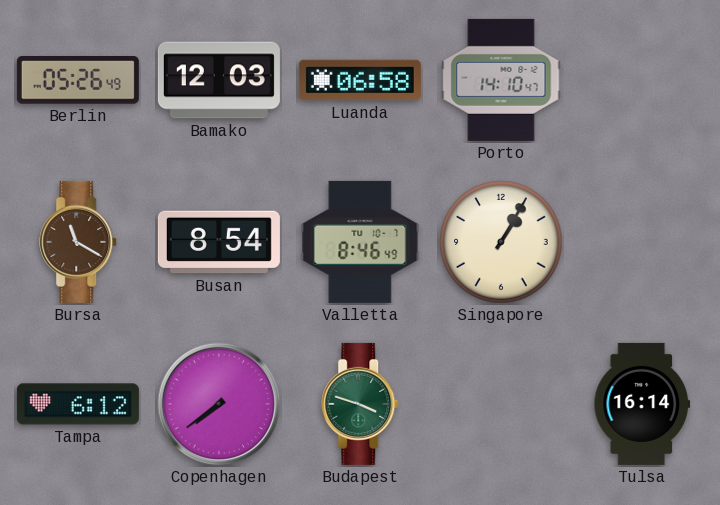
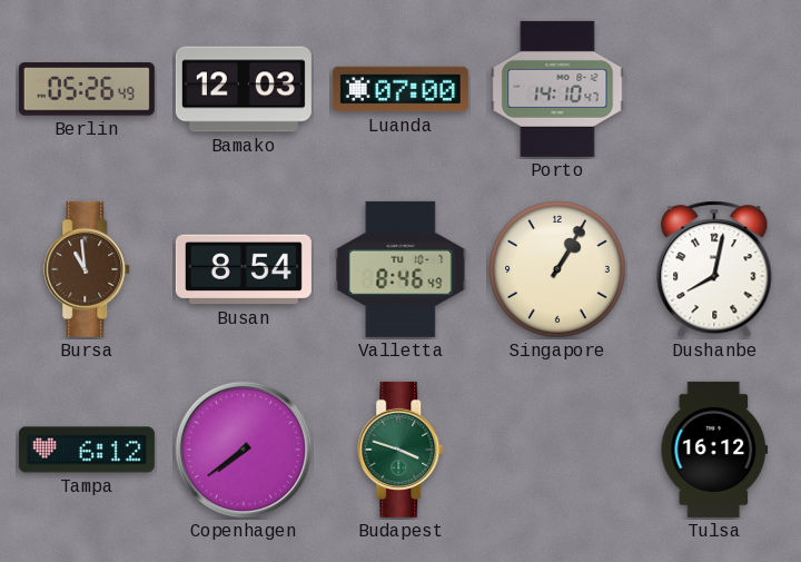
Luanda: 06:58 -> 07:00 (400, 89)
Bursa: 11:20 -> 10:59 (88, 269)
Dushanbe: none -> 8:02 (714, 269)
Tulsa: 16:14 -> 16:12 (714, 450)
